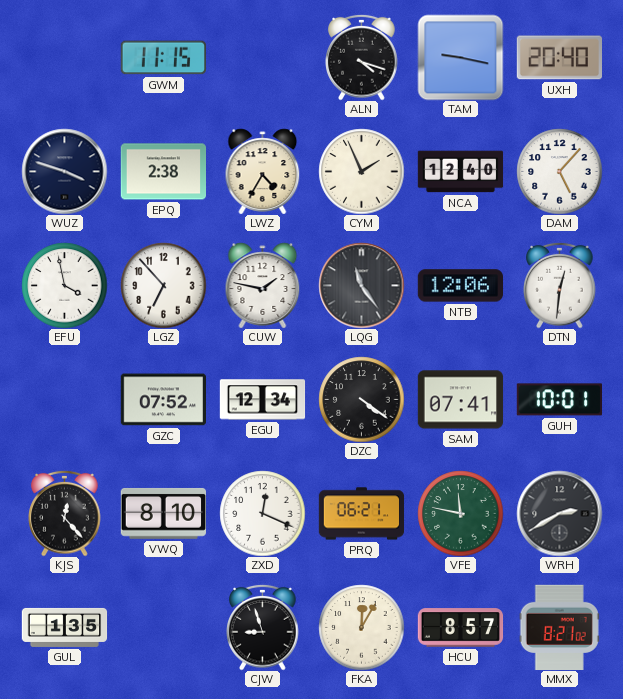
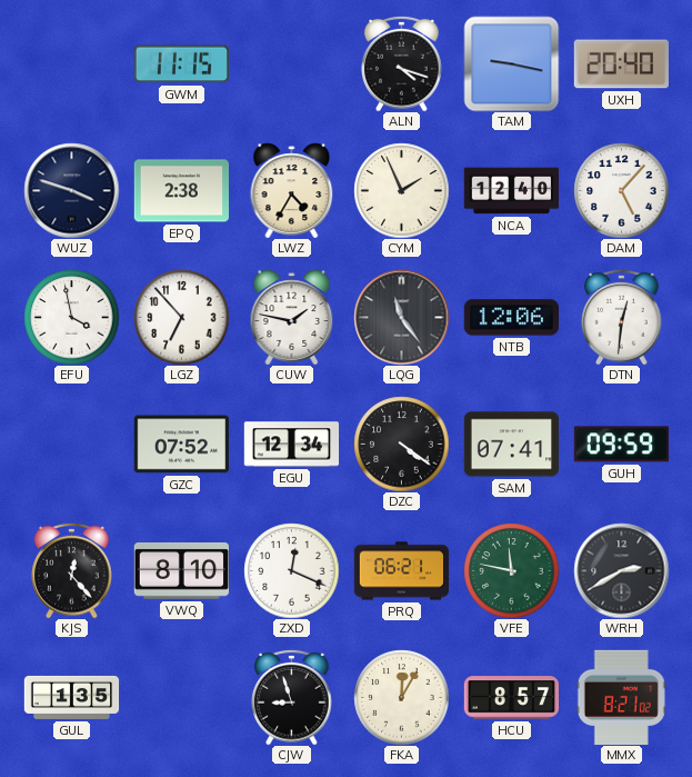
GUH: 10:01 -> 09:59 (621, 445)
